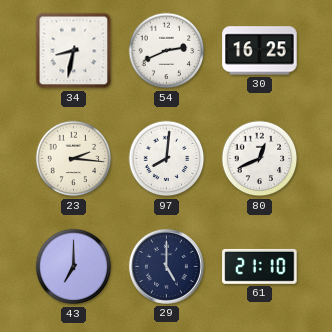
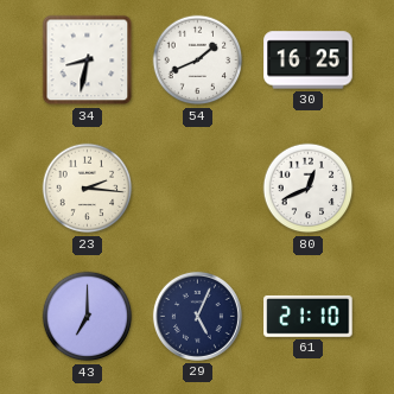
54: 2:41 -> 1:41 (198, 61)
97: 8:01 -> none (167, 159)
29: 5:00 -> 5:04 (197, 316)
